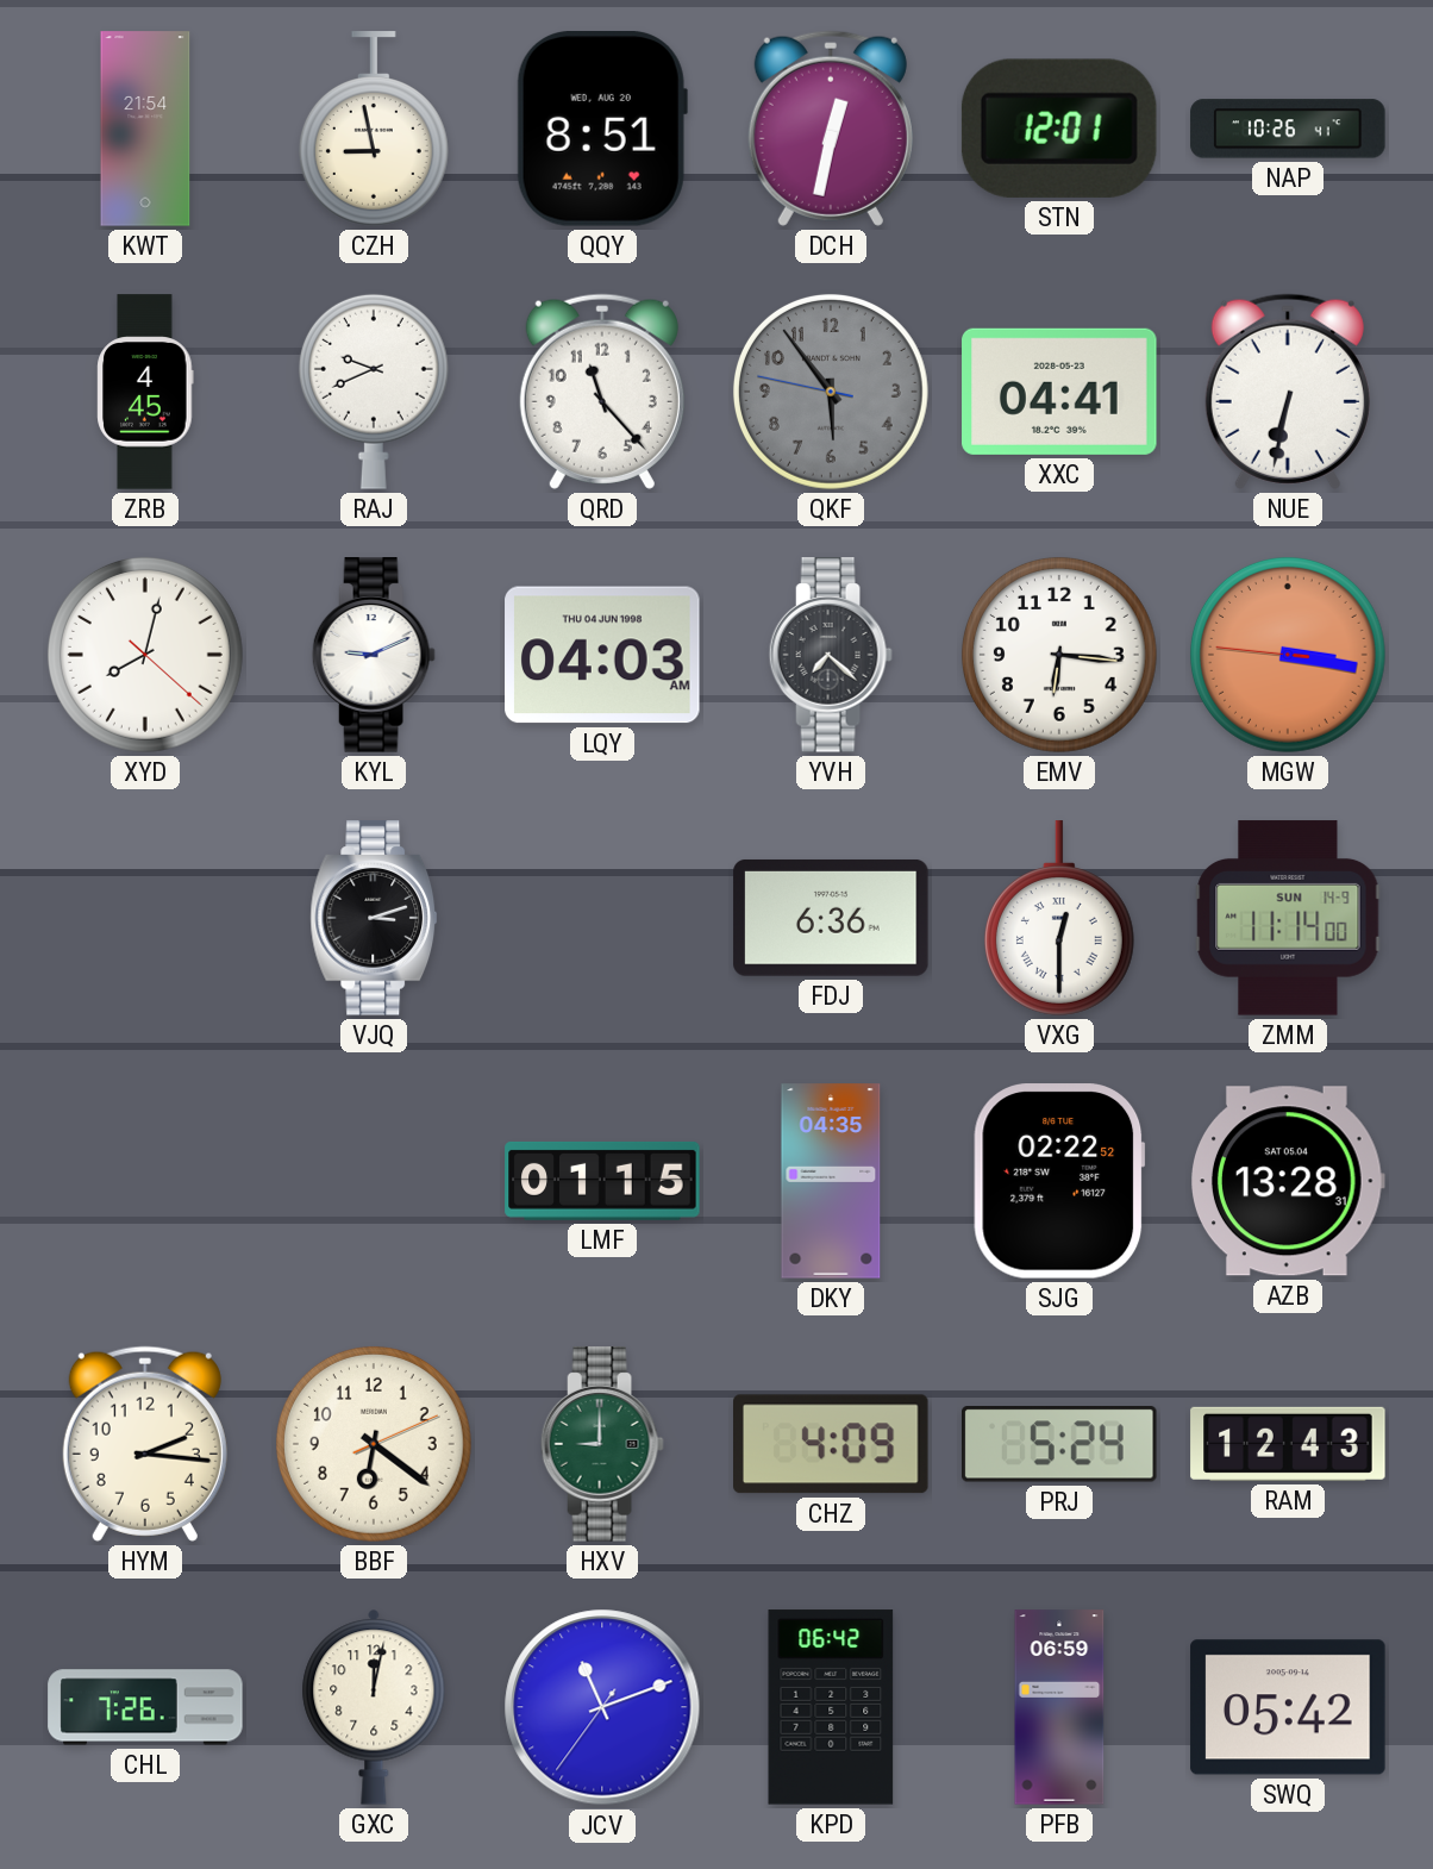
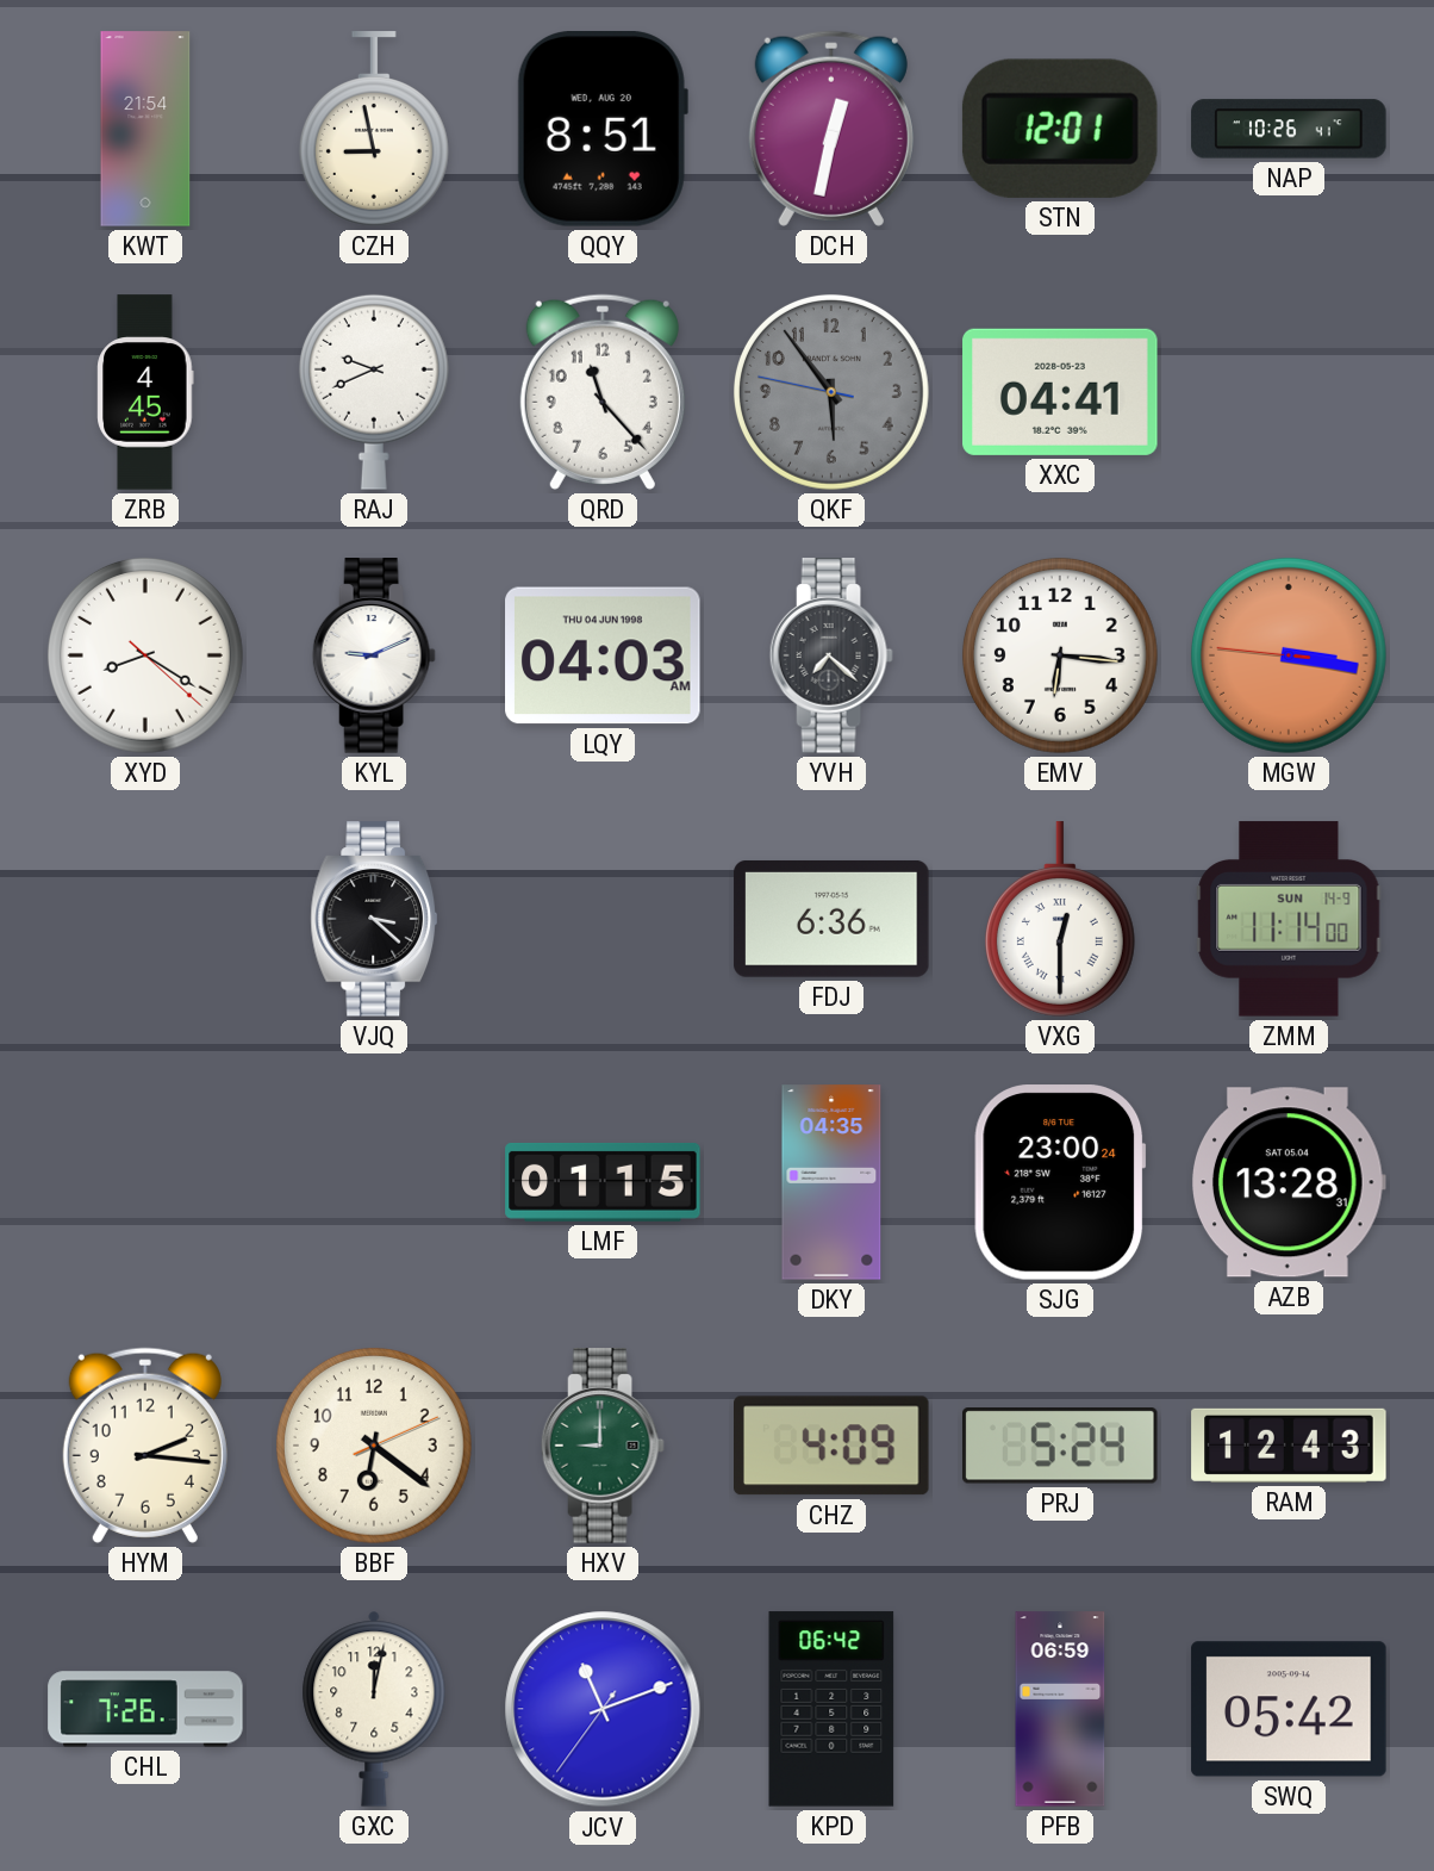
NUE: 6:32 -> none (1288, 392)
XYD: 8:02 -> 8:20 (145, 655)
VJQ: 3:12 -> 3:22 (374, 919)
SJG: 02:22 -> 23:00 (1060, 1182)
